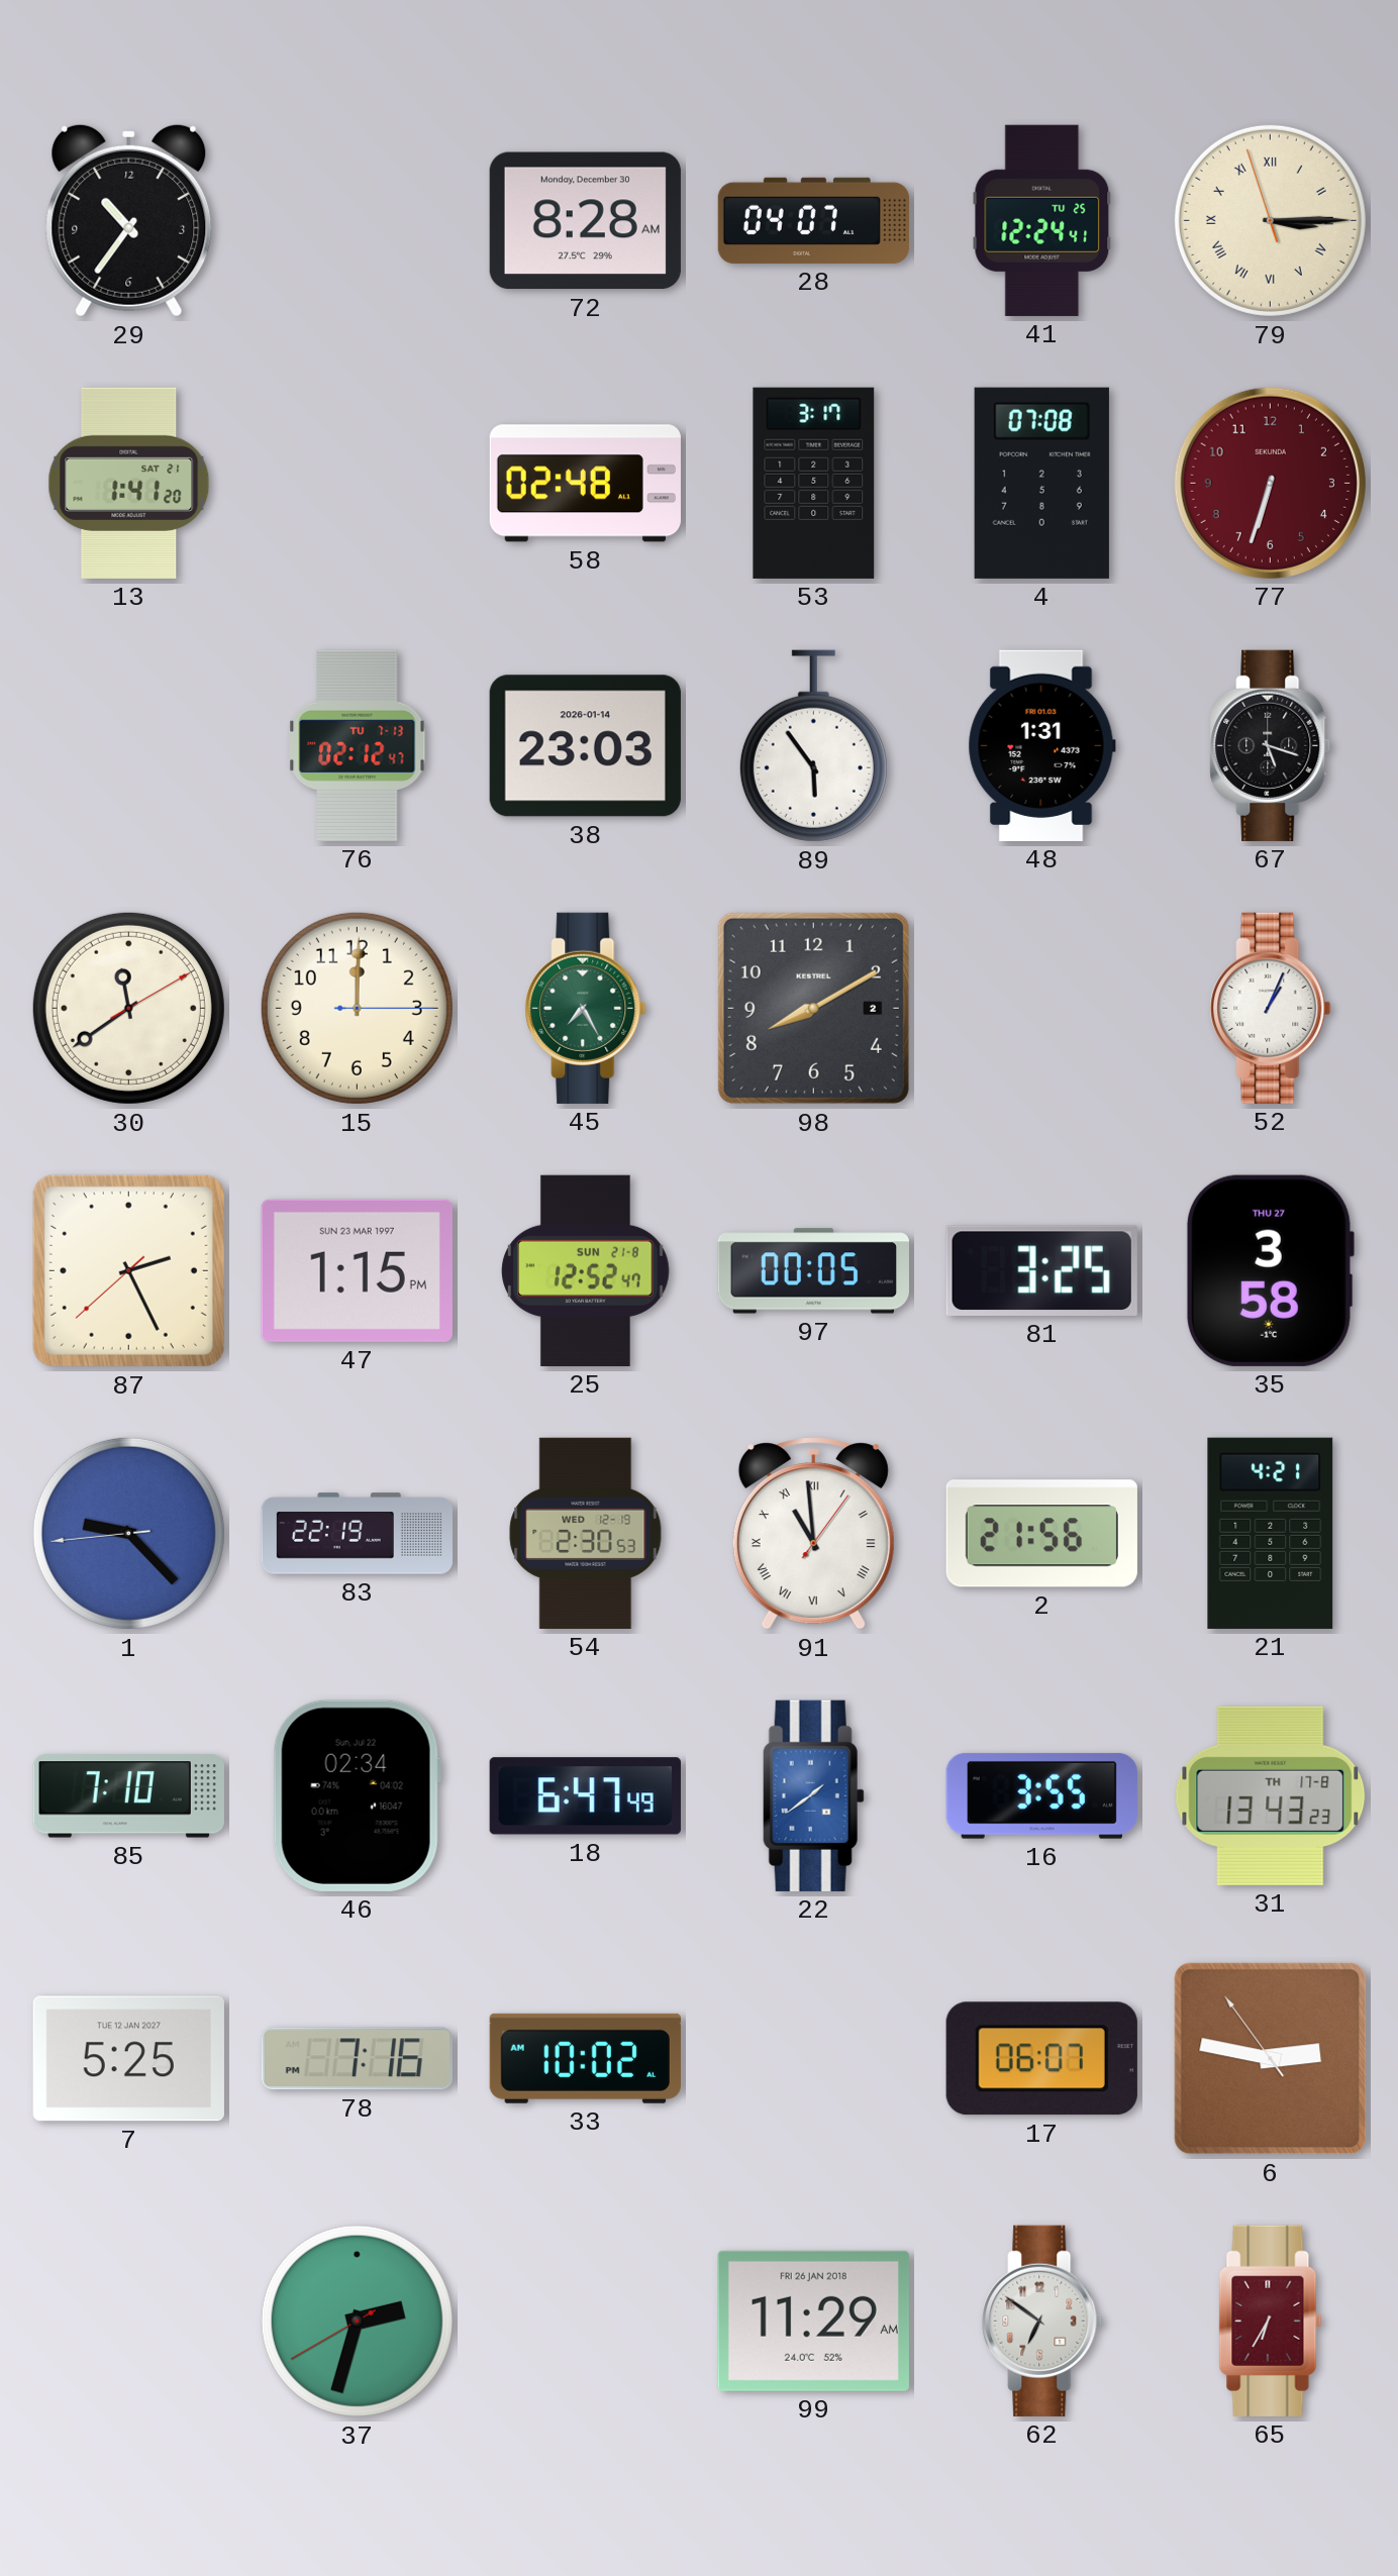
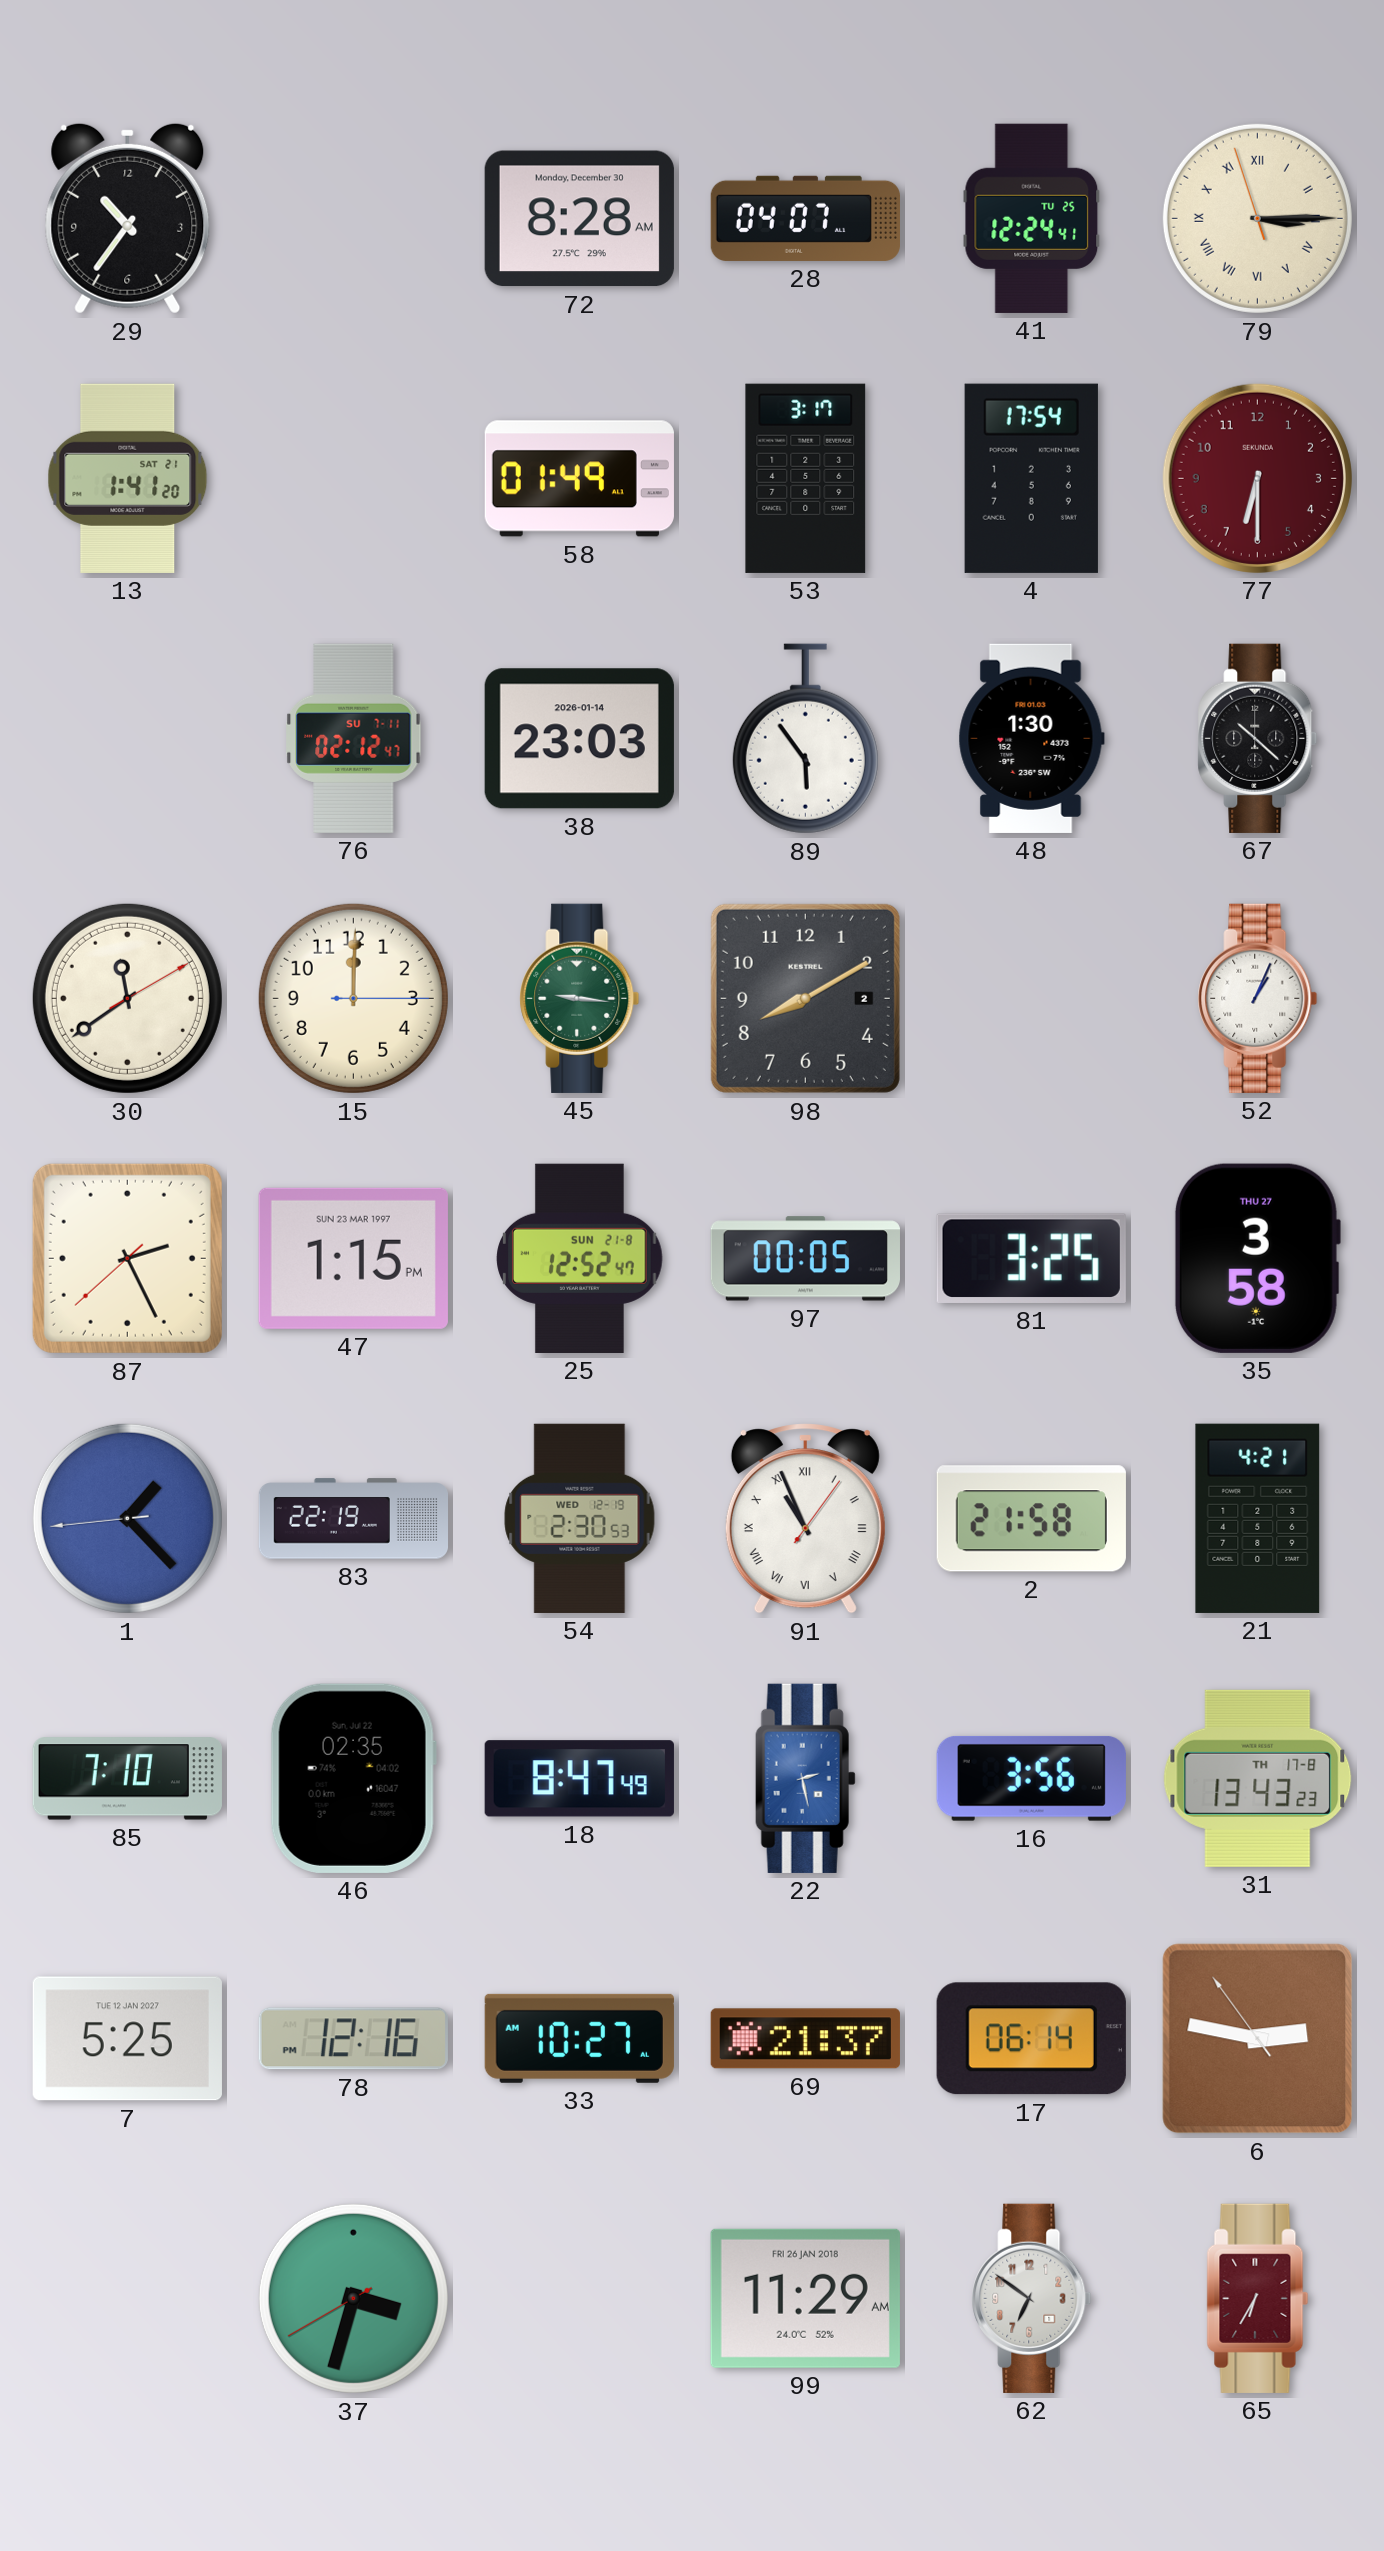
58: 02:48 -> 01:49 (579, 479)
4: 07:08 -> 17:54 (1031, 478)
77: 6:33 -> 6:30 (1257, 478)
76 date: TU 7-13 -> SU 7-11 (354, 738)
48: 1:31 -> 1:30 (1031, 738)
67: 5:18 -> 10:22 (1258, 738)
45: 7:25 -> 9:16 (580, 998)
1: 9:22 -> 1:22 (127, 1518)
91: 10:59 -> 10:56 (805, 1519)
2: 21:56 -> 21:58 (1031, 1519)
46: 02:34 -> 02:35 (353, 1778)
18: 6:47 -> 8:47 (579, 1779)
22: 1:39 -> 2:28 (805, 1778)
16: 3:55 -> 3:56 (1031, 1778)
78: 7:16 -> 12:16 (353, 2039)
33: 10:02 -> 10:27 (579, 2038)
69: none -> 21:37 (805, 2039)
17: 06:07 -> 06:14 (1031, 2039)
37: 2:32 -> 3:32 (353, 2298)
